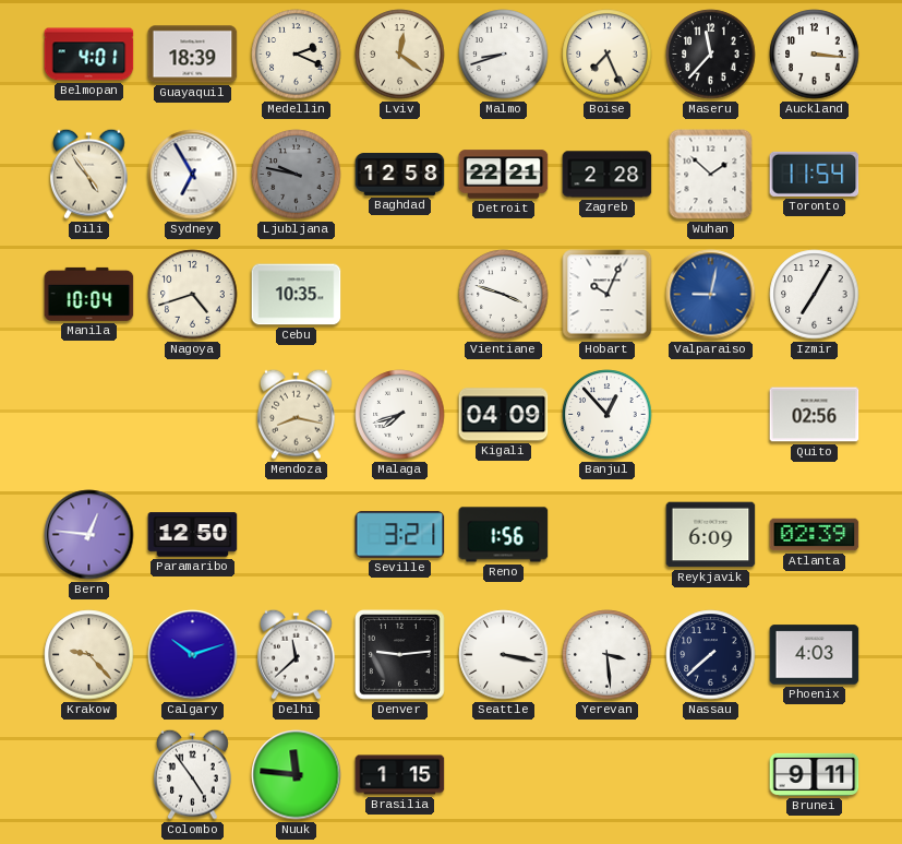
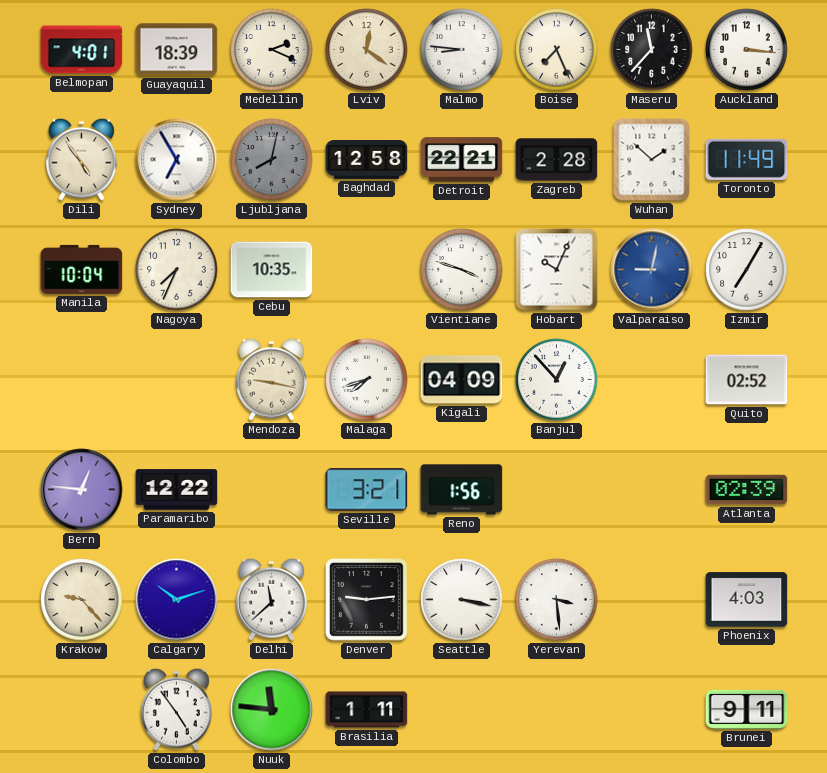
Malmo: 8:42 -> 8:46 (462, 50)
Ljubljana: 9:47 -> 8:02 (272, 160)
Toronto: 11:54 -> 11:49 (747, 159)
Nagoya: 4:42 -> 7:34 (177, 270)
Mendoza: 8:17 -> 9:17 (272, 379)
Quito: 02:56 -> 02:52 (747, 380)
Paramaribo: 12:50 -> 12:22 (177, 490)
Reykjavik: 6:09 -> none (711, 535)
Nassau: 7:38 -> none (711, 655)
Brasilia: 1:15 -> 1:11 (367, 710)
